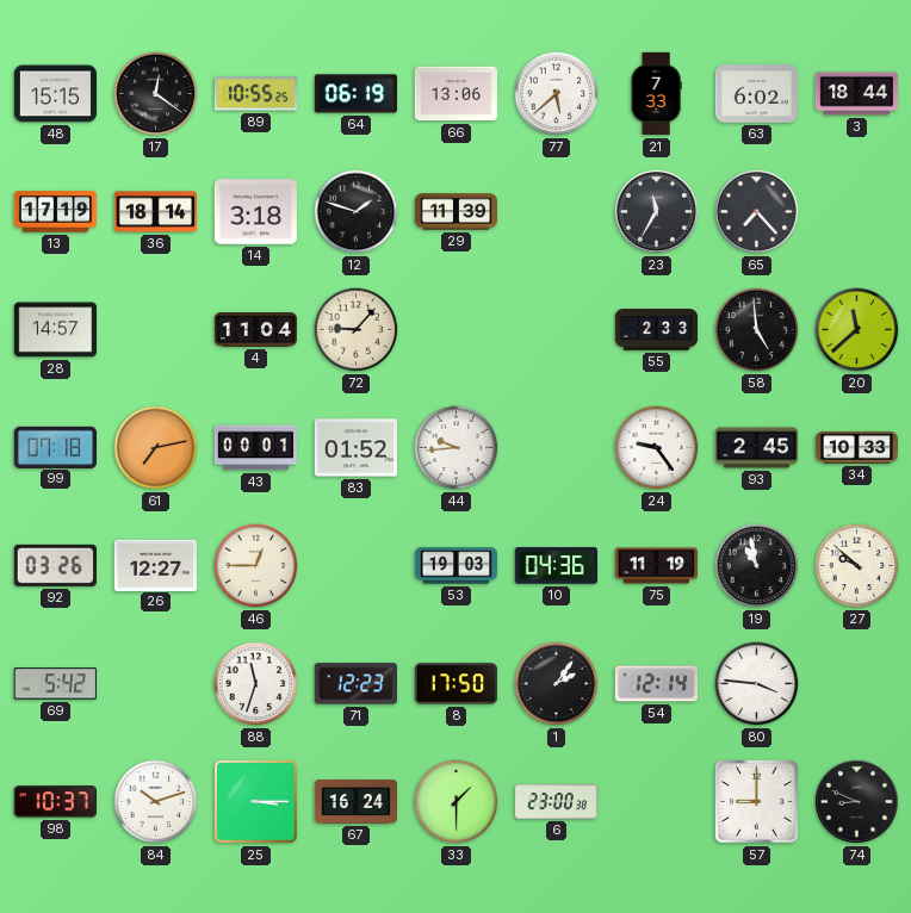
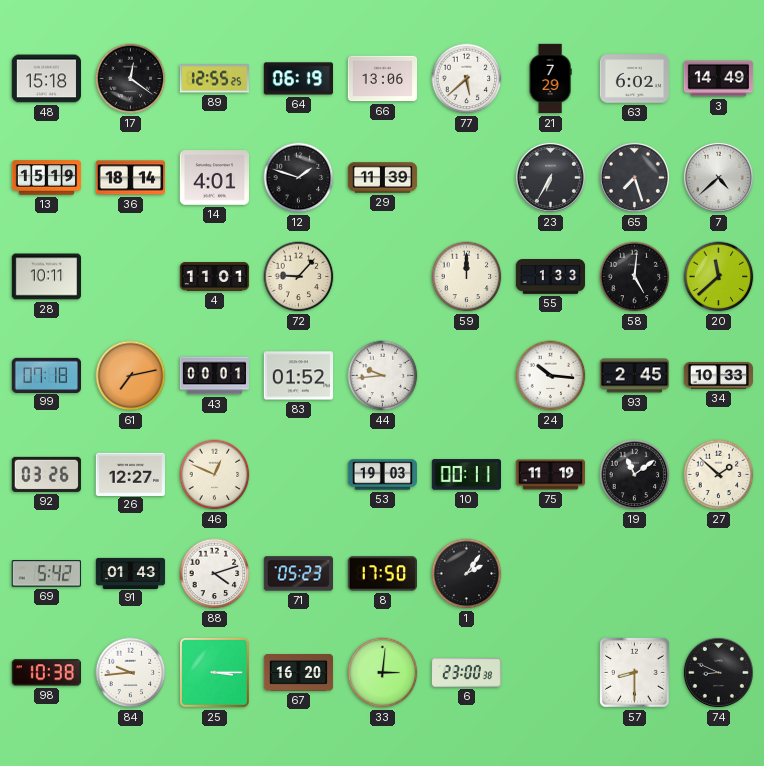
48: 15:15 -> 15:18 (46, 79)
89: 10:55 -> 12:55 (215, 79)
21: 7:33 -> 7:29 (550, 79)
3: 18:44 -> 14:49 (719, 79)
13: 17:19 -> 15:19 (47, 178)
14: 3:18 -> 4:01 (214, 178)
23: 11:35 -> 6:35 (550, 177)
65: 7:23 -> 7:27 (634, 177)
7: none -> 4:38 (718, 177)
28: 14:57 -> 10:11 (46, 277)
4: 11:04 -> 11:01 (215, 277)
59: none -> 12:00 (467, 277)
55: 2:33 -> 1:33 (551, 277)
58: 4:59 -> 5:01 (635, 277)
24: 9:24 -> 10:16 (551, 376)
46: 12:45 -> 12:49 (215, 475)
10: 04:36 -> 00:11 (466, 475)
19: 10:58 -> 11:09 (635, 475)
27: 9:52 -> 1:52 (719, 475)
91: none -> 01:43 (131, 573)
88: 11:33 -> 4:12 (215, 574)
71: 12:23 -> 05:23 (298, 574)
54: 12:14 -> none (656, 684)
80: 3:46 -> none (757, 684)
98: 10:37 -> 10:38 (46, 673)
84: 10:12 -> 9:44 (131, 673)
67: 16:24 -> 16:20 (299, 673)
33: 1:30 -> 3:01 (383, 673)
57: 9:00 -> 8:30 (635, 673)
